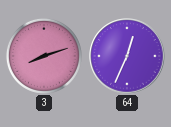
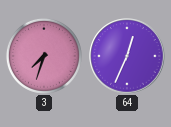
3: 8:12 -> 7:33 (44, 56)
